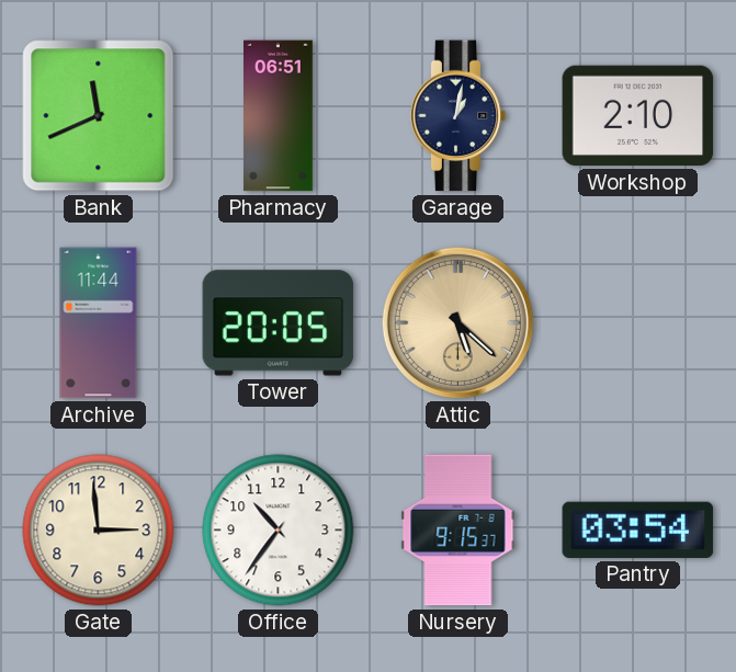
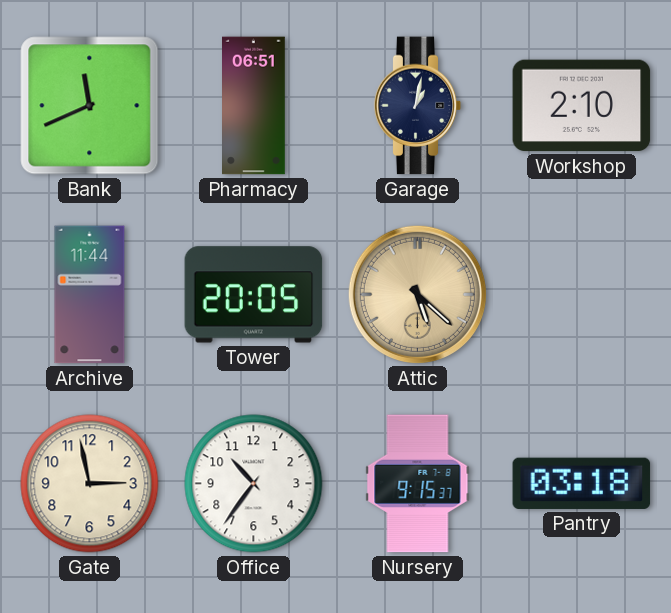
Gate: 2:59 -> 2:58 (90, 484)
Pantry: 03:54 -> 03:18 (582, 483)
